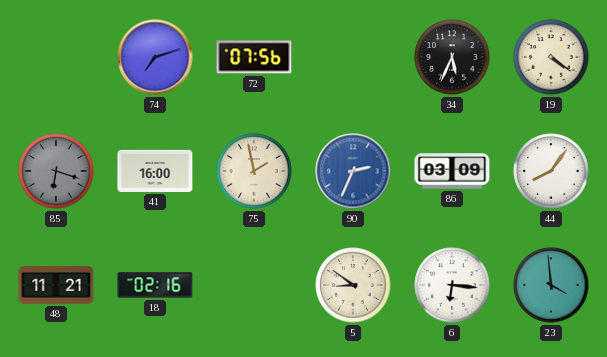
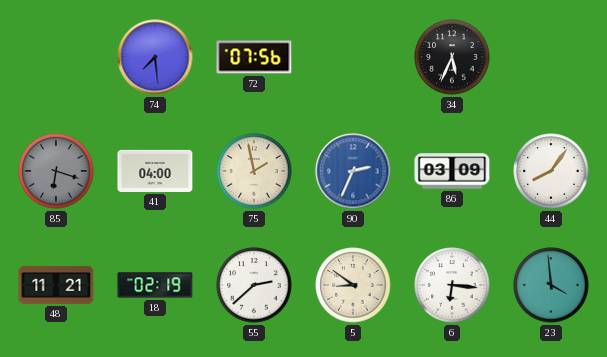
74: 7:12 -> 7:29 (155, 57)
19: 4:21 -> none (551, 57)
41: 16:00 -> 04:00 (155, 171)
18: 02:16 -> 02:19 (155, 285)
55: none -> 2:38 (254, 285)
